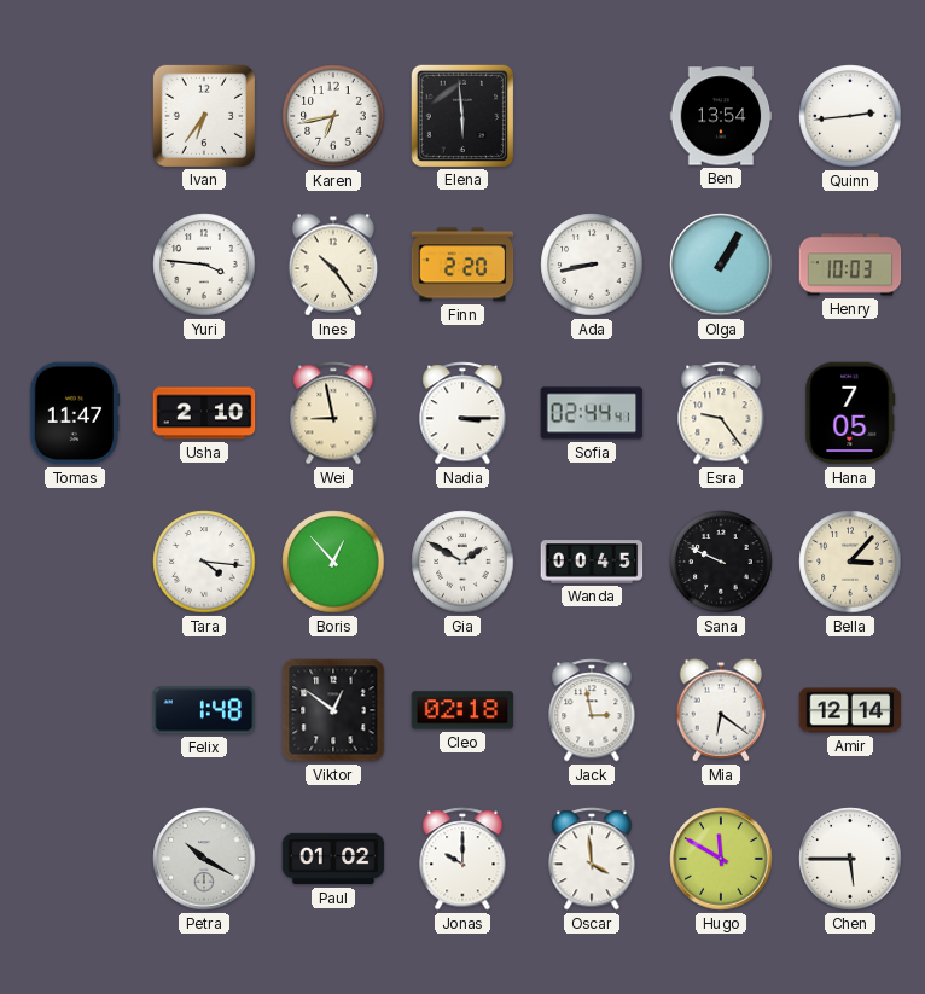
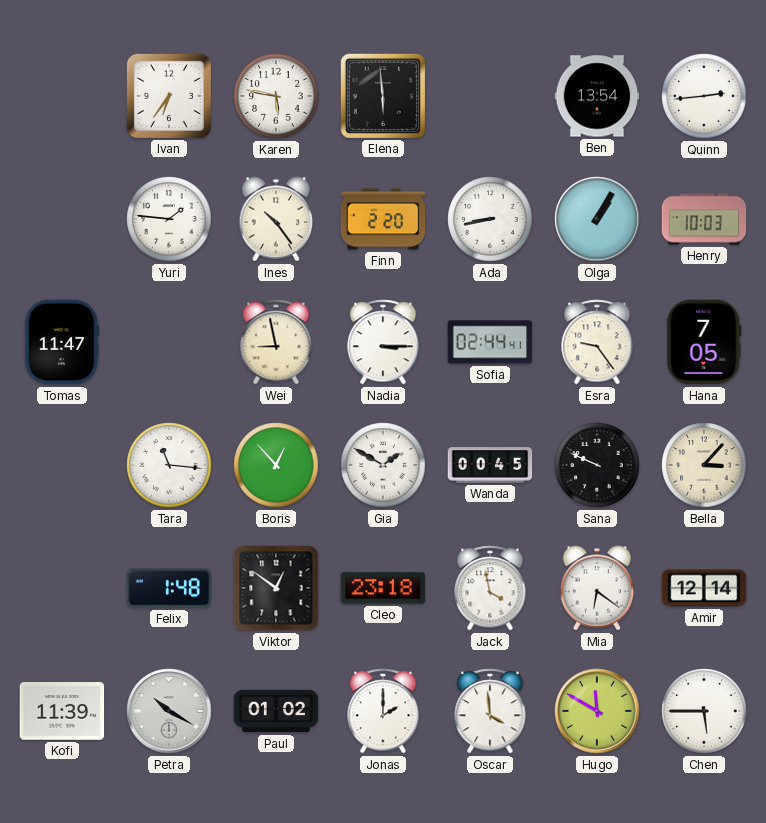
Karen: 6:43 -> 5:47 (276, 96)
Yuri: 3:46 -> 1:46 (169, 219)
Usha: 2:10 -> none (204, 413)
Tara: 4:16 -> 11:16 (169, 465)
Cleo: 02:18 -> 23:18 (383, 588)
Jack: 2:58 -> 3:58 (490, 588)
Kofi: none -> 11:39 (62, 711)
Jonas: 10:00 -> 2:00 (383, 711)
